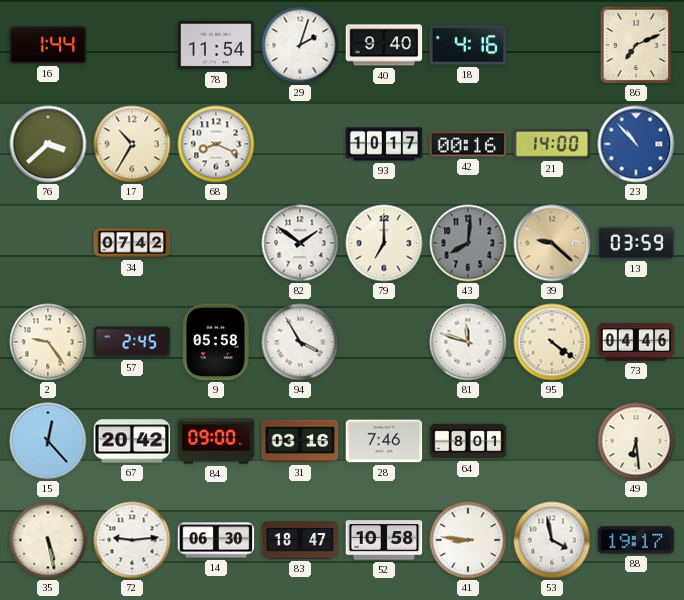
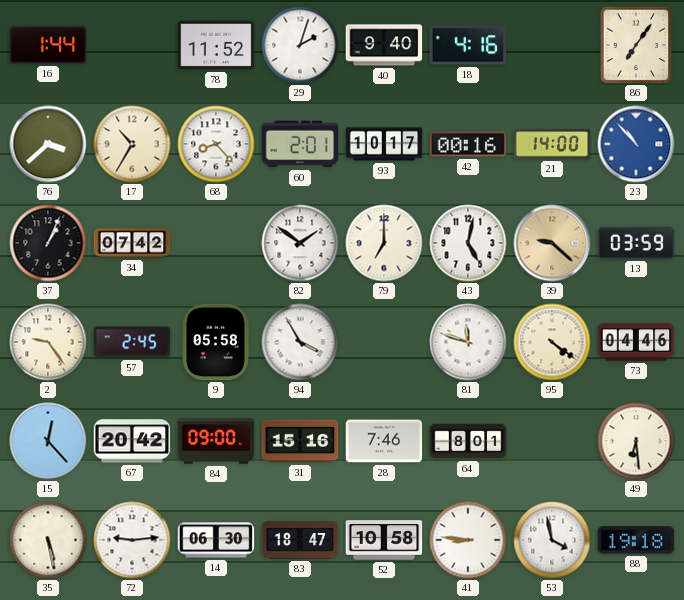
78: 11:54 -> 11:52 (216, 45)
86: 7:11 -> 7:06 (636, 45)
68: 8:19 -> 8:23 (216, 144)
60: none -> 2:01 (300, 144)
37: none -> 1:04 (48, 243)
43: 8:01 -> 5:02 (468, 243)
43 dial: grey -> white (468, 243)
31: 03:16 -> 15:16 (300, 441)
88: 19:17 -> 19:18 (636, 540)
